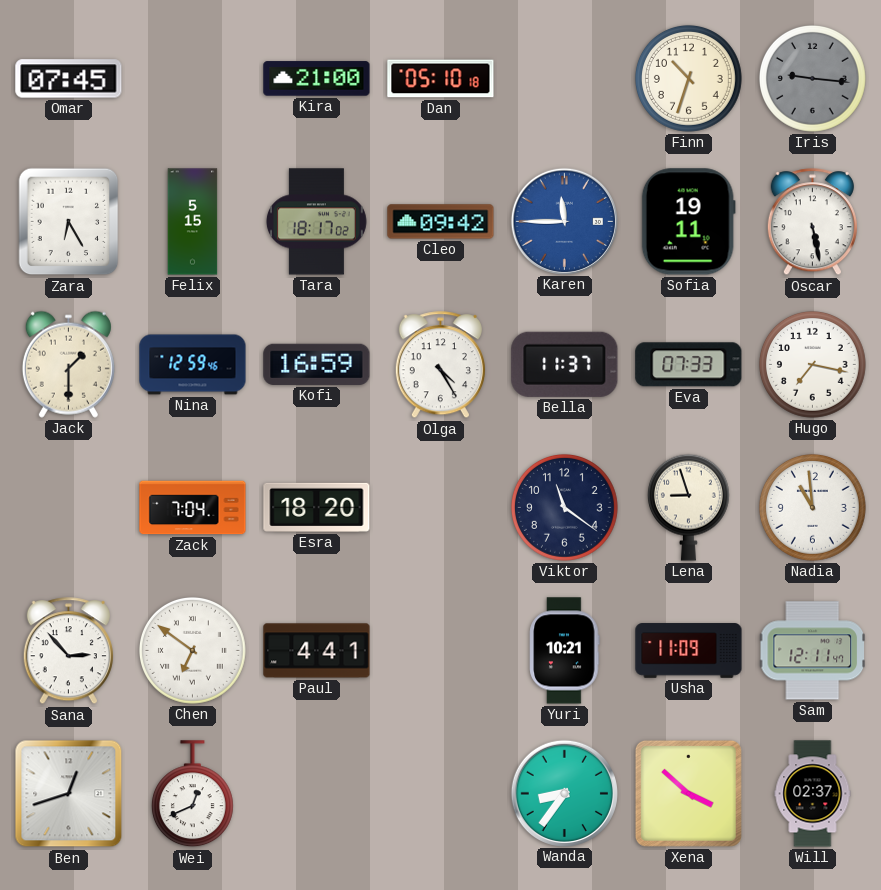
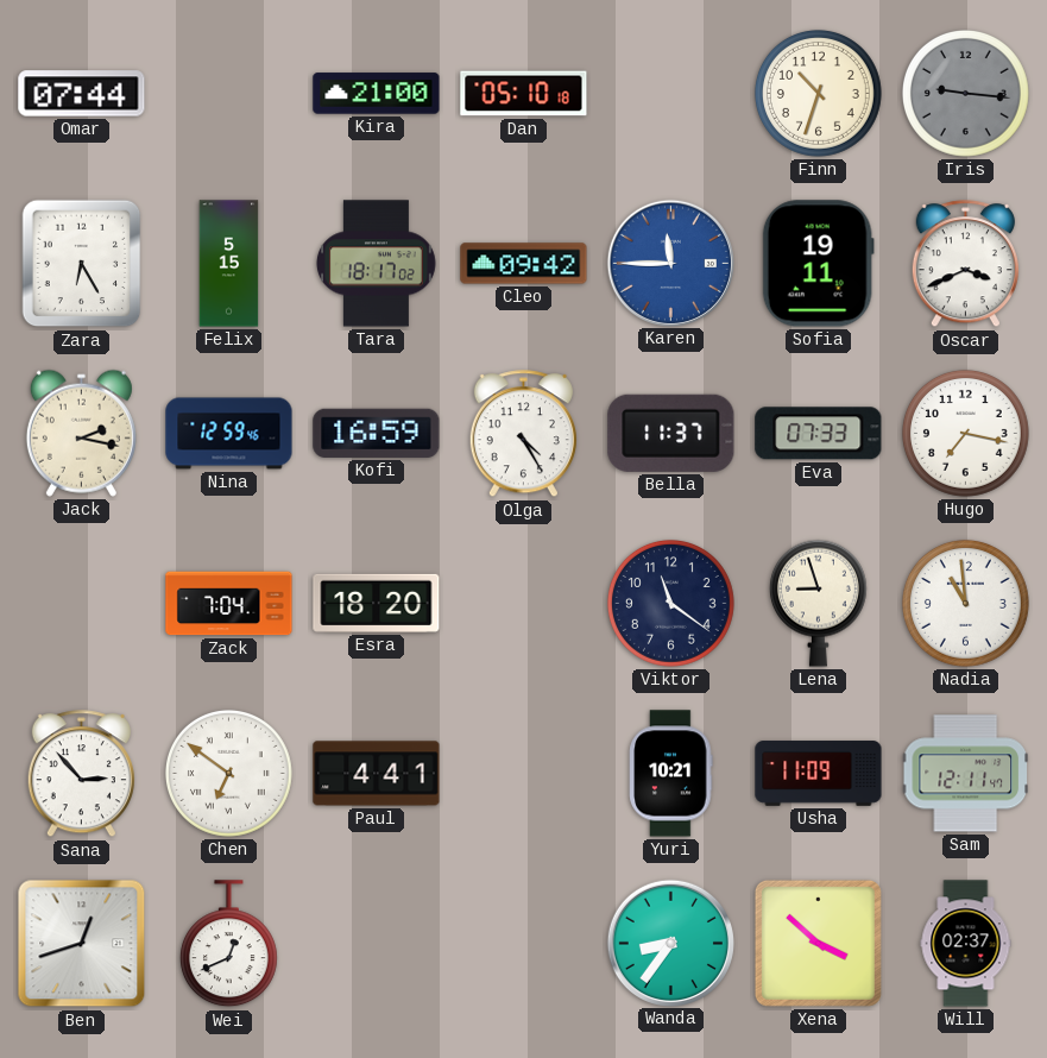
Omar: 07:45 -> 07:44 (82, 94)
Oscar: 5:28 -> 3:41 (965, 264)
Jack: 1:30 -> 2:17 (81, 433)
